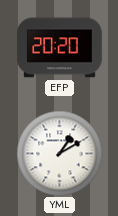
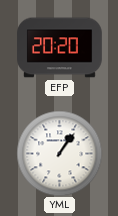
YML: 1:10 -> 1:06 (59, 153)
